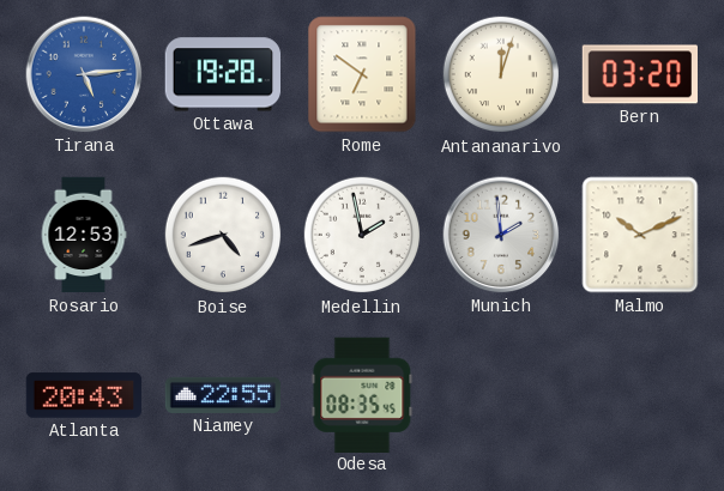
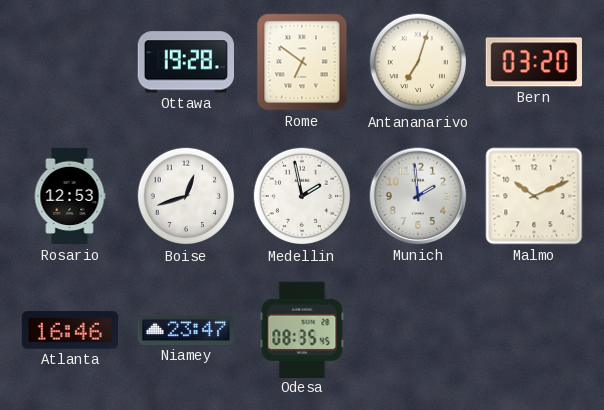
Tirana: 5:14 -> none (84, 74)
Antananarivo: 12:03 -> 7:03 (418, 62)
Boise: 4:42 -> 12:42 (186, 196)
Atlanta: 20:43 -> 16:46 (70, 330)
Niamey: 22:55 -> 23:47 (186, 330)
